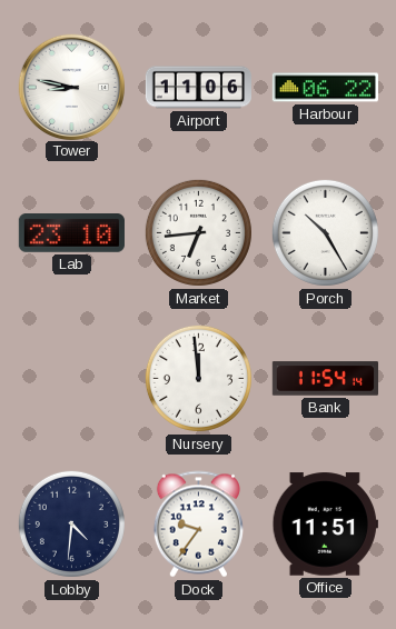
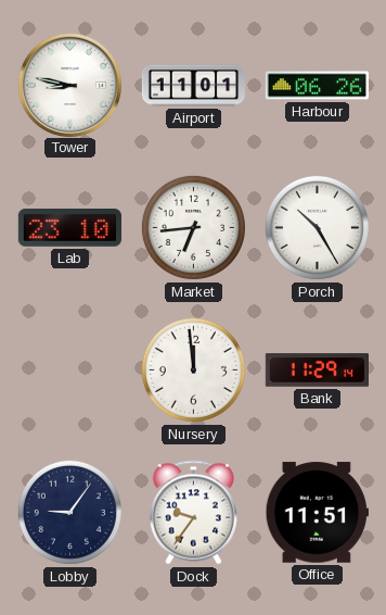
Airport: 11:06 -> 11:01 (193, 86)
Harbour: 06:22 -> 06:26 (317, 86)
Bank: 11:54 -> 11:29 (317, 371)
Lobby: 4:31 -> 9:06 (69, 512)
